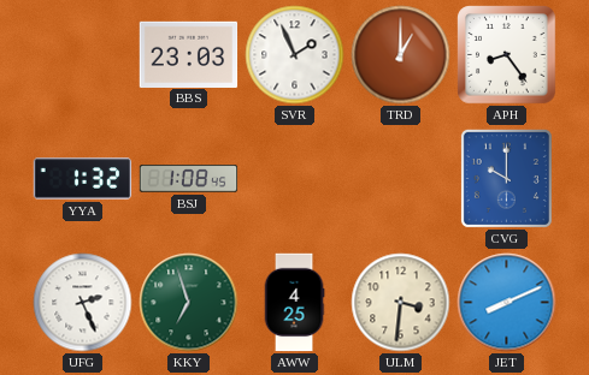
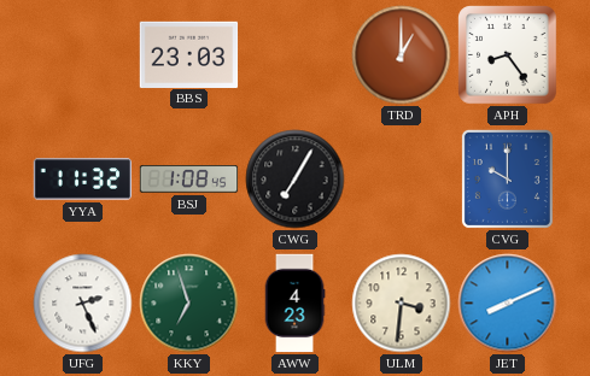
SVR: 1:56 -> none (295, 55)
YYA: 1:32 -> 11:32 (83, 180)
CWG: none -> 7:05 (296, 180)
AWW: 4:25 -> 4:23 (294, 304)
